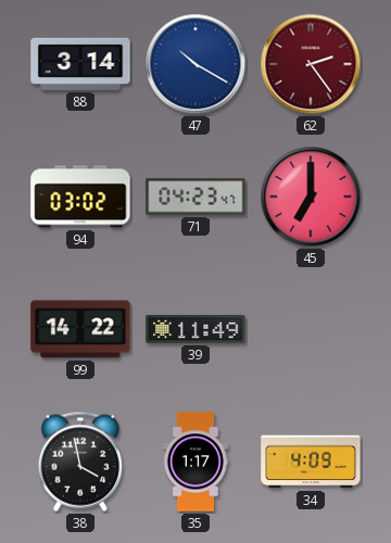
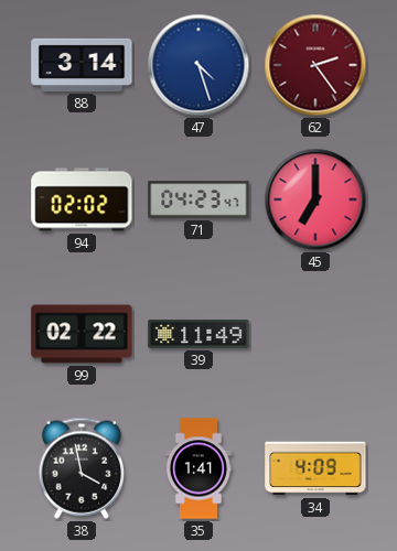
47: 10:20 -> 4:27 (198, 65)
94: 03:02 -> 02:02 (82, 199)
99: 14:22 -> 02:22 (82, 334)
35: 1:17 -> 1:41 (198, 468)
